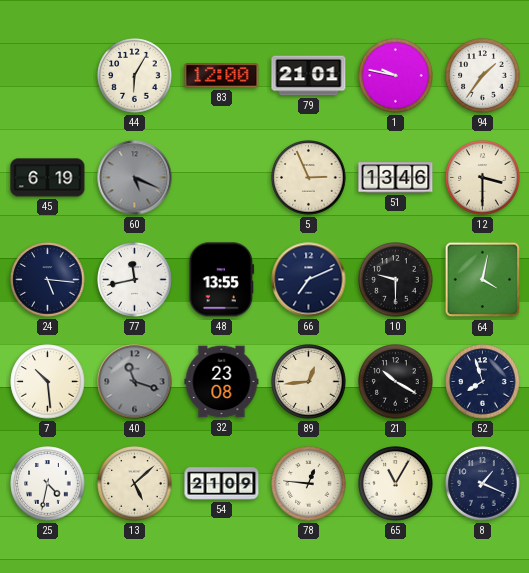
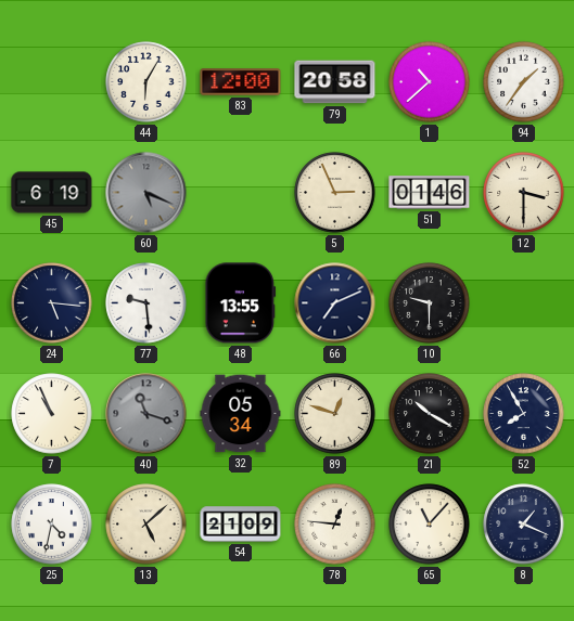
79: 21:01 -> 20:58 (335, 82)
1: 9:47 -> 10:38 (430, 82)
51: 13:46 -> 01:46 (430, 193)
77: 11:43 -> 9:29 (146, 303)
64: 4:02 -> none (483, 280)
7: 10:29 -> 10:56 (52, 414)
32: 23:08 -> 05:34 (241, 414)
89: 12:44 -> 12:48 (335, 414)
52: 7:57 -> 7:55 (524, 414)
65: 11:05 -> 11:07 (430, 525)
